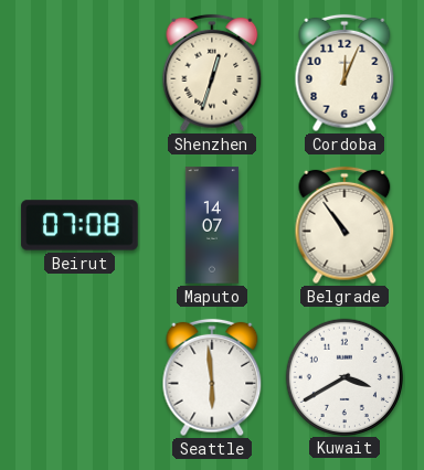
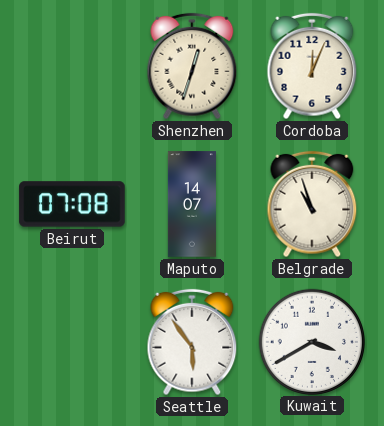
Belgrade: 10:54 -> 10:57 (312, 204)
Seattle: 5:59 -> 5:54 (192, 342)
